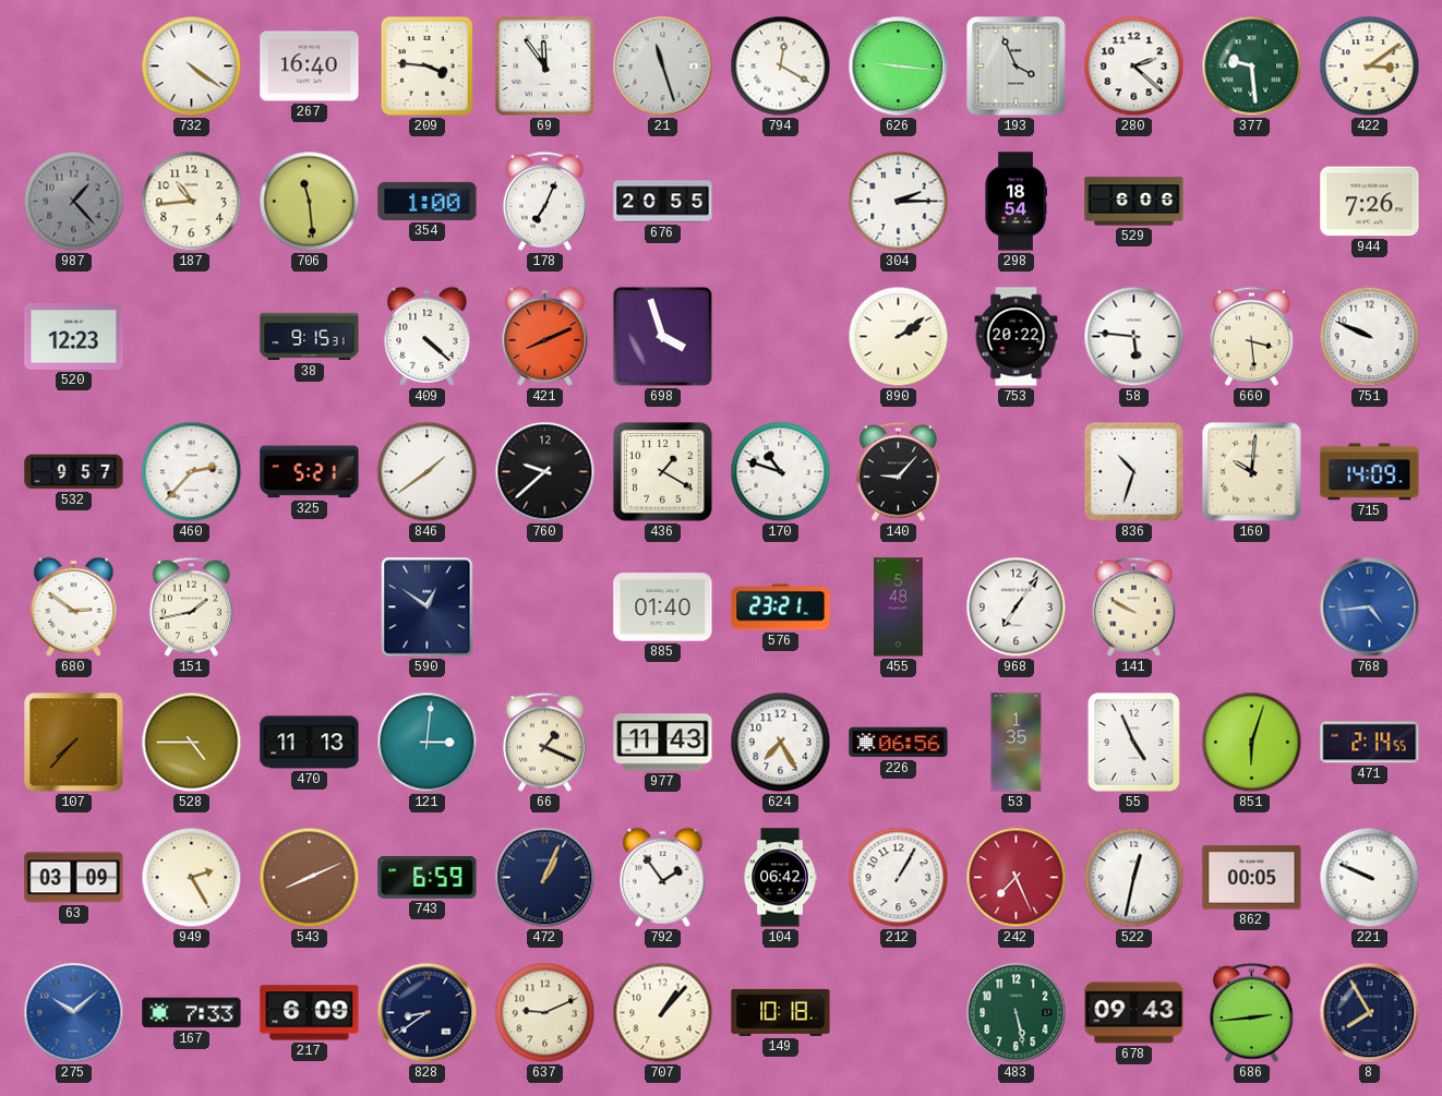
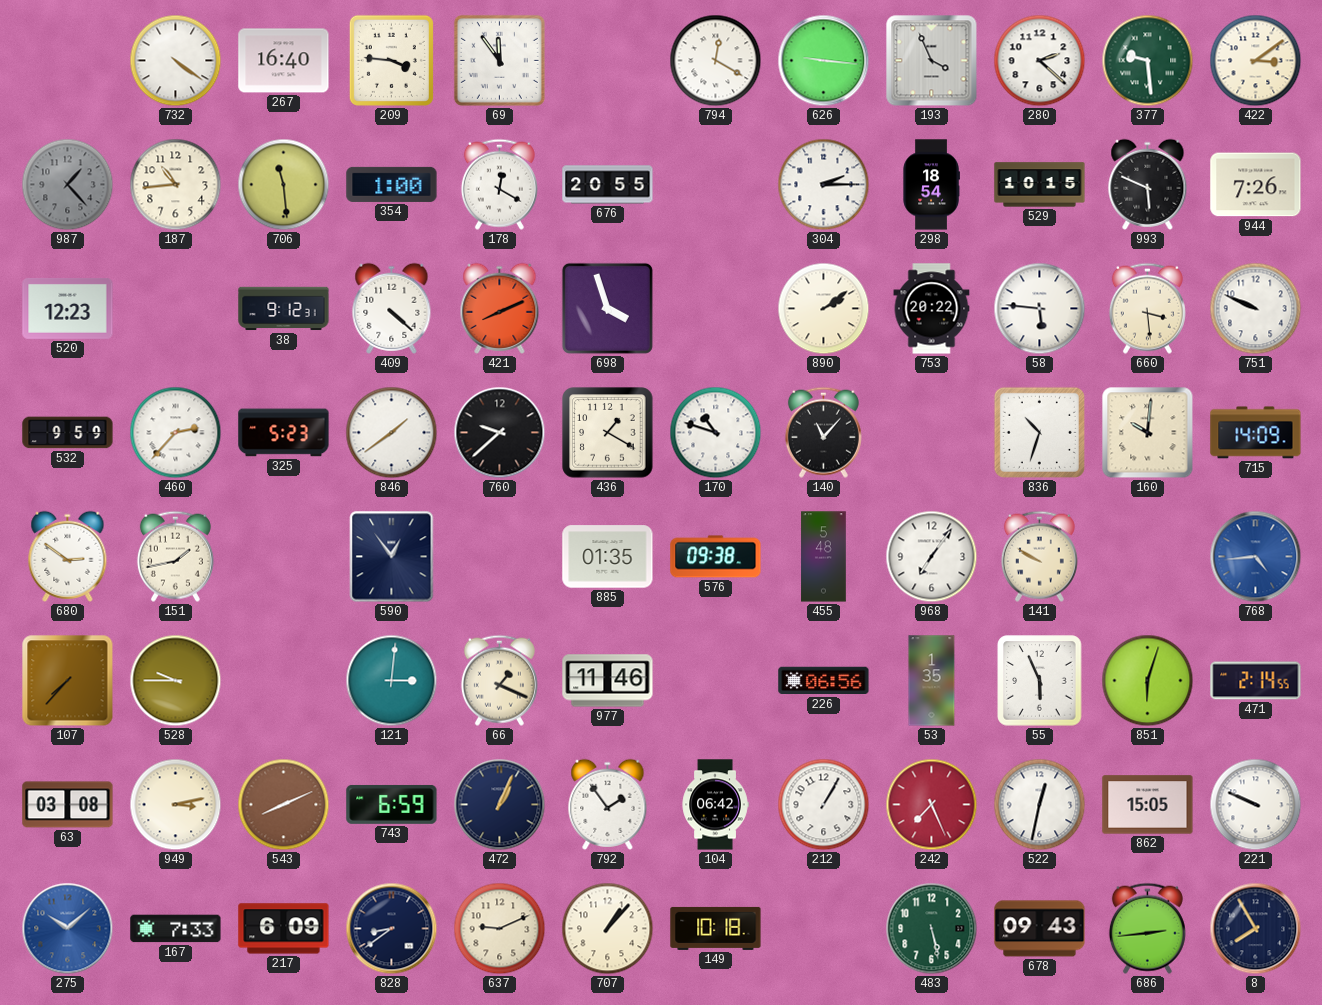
21: 11:27 -> none (663, 67)
178: 7:04 -> 12:20 (499, 184)
529: 6:06 -> 10:15 (1040, 185)
993: none -> 5:49 (1148, 184)
38: 9:15 -> 9:12 (284, 309)
532: 9:57 -> 9:59 (68, 433)
325: 5:21 -> 5:23 (284, 433)
140: 9:07 -> 11:07 (823, 432)
590: 12:51 -> 12:54 (392, 557)
885: 01:40 -> 01:35 (608, 557)
576: 23:21 -> 09:38 (716, 557)
528: 4:45 -> 9:45 (176, 681)
470: 11:13 -> none (310, 743)
977: 11:43 -> 11:46 (608, 681)
624: 7:25 -> none (781, 743)
55: 4:56 -> 5:56 (1040, 681)
63: 03:09 -> 03:08 (68, 805)
949: 2:25 -> 3:13 (176, 805)
862: 00:05 -> 15:05 (1148, 805)
